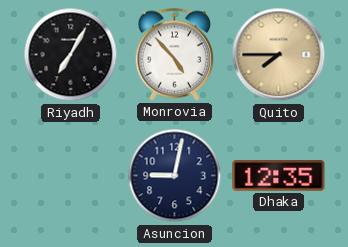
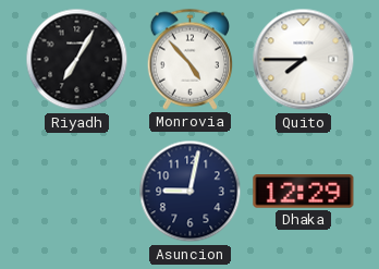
Quito dial: champagne -> white (304, 60)
Dhaka: 12:35 -> 12:29 (304, 192)
